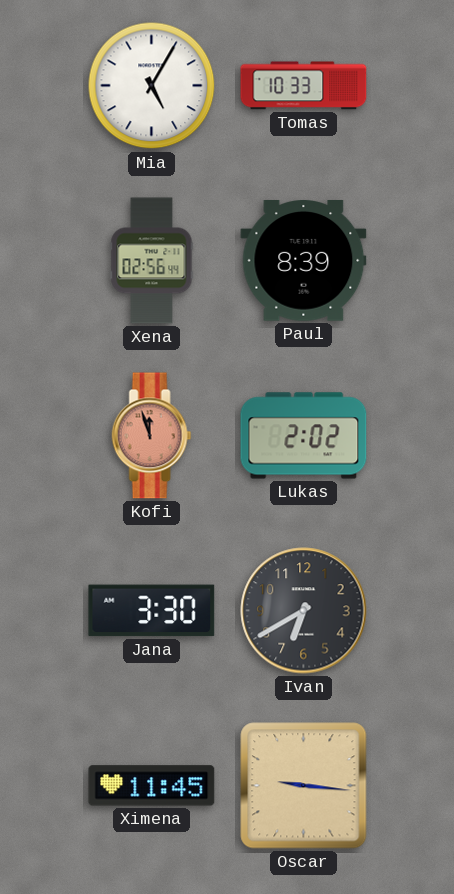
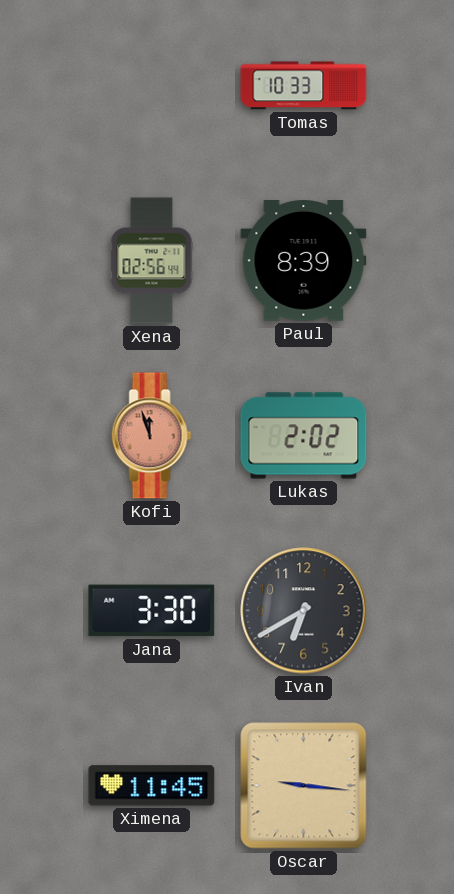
Mia: 5:05 -> none (152, 86)
